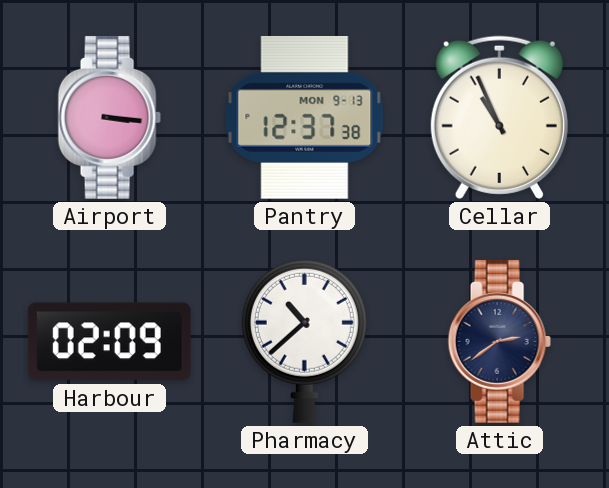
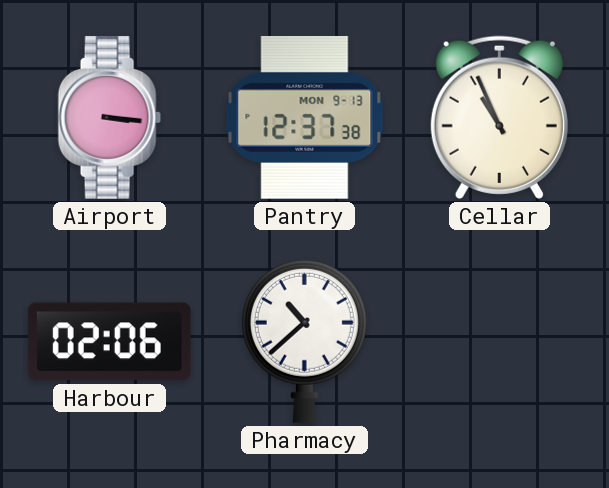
Harbour: 02:09 -> 02:06 (109, 342)
Attic: 2:39 -> none (499, 341)
